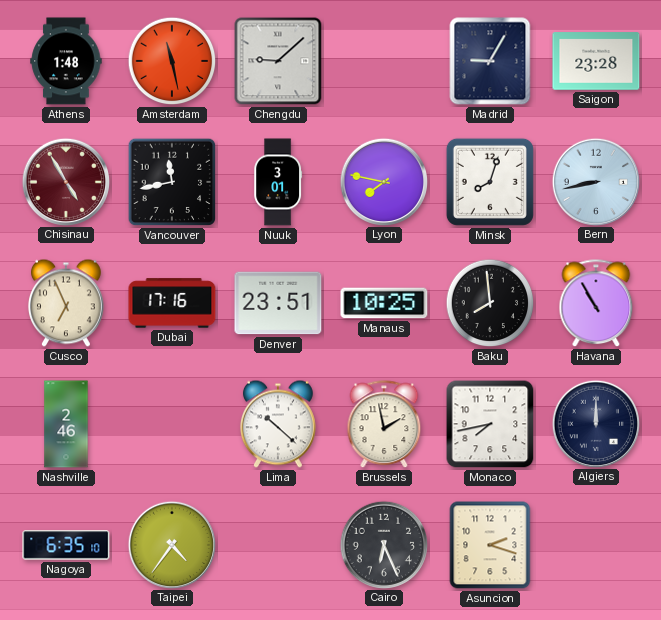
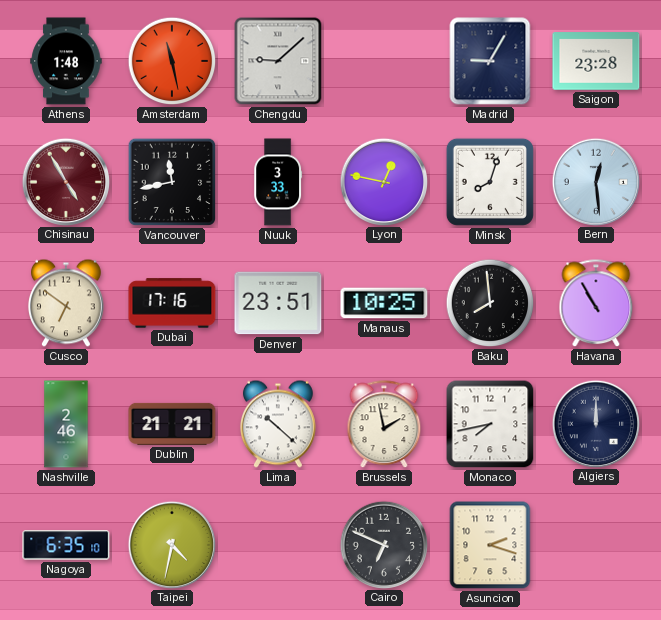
Nuuk: 3:01 -> 3:33 (278, 182)
Lyon: 7:47 -> 12:47 (383, 181)
Bern: 8:43 -> 12:29 (595, 181)
Cusco: 6:56 -> 6:51 (66, 303)
Dublin: none -> 21:21 (172, 424)
Taipei: 4:36 -> 4:32 (171, 544)
Cairo: 6:26 -> 6:49 (383, 544)
